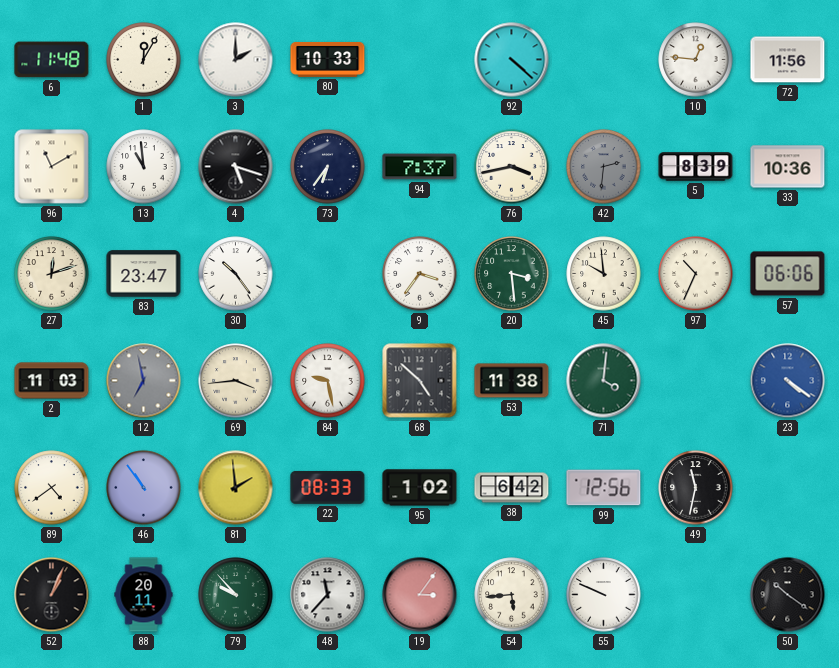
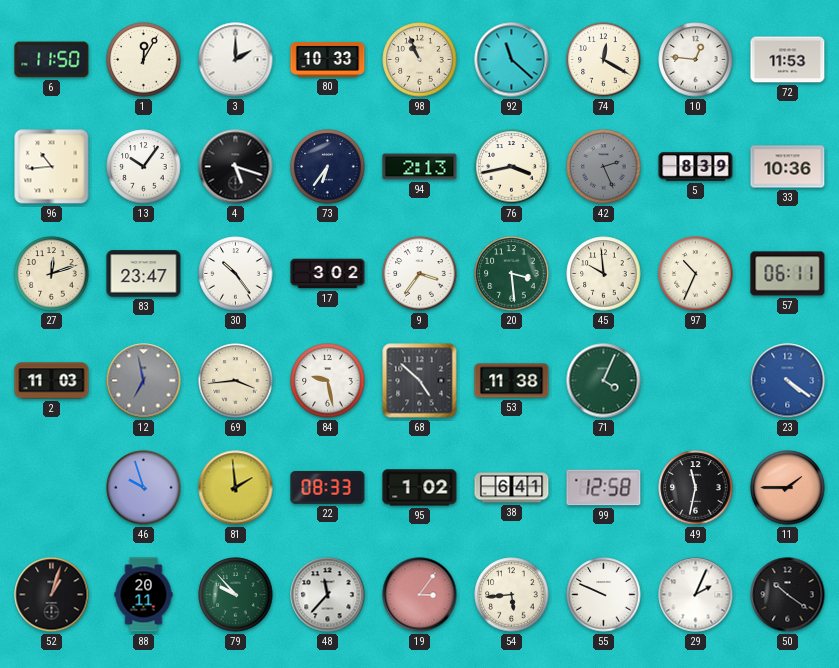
6: 11:48 -> 11:50 (52, 60)
98: none -> 10:56 (420, 60)
92: 4:22 -> 11:22 (512, 60)
74: none -> 12:20 (604, 60)
72: 11:56 -> 11:53 (788, 60)
96: 11:10 -> 10:44 (52, 167)
13: 10:59 -> 10:06 (144, 167)
94: 7:37 -> 2:13 (420, 167)
42: 2:31 -> 2:26 (604, 167)
17: none -> 3:02 (328, 274)
57: 06:06 -> 06:11 (788, 274)
71: 4:01 -> 4:04 (604, 381)
89: 4:39 -> none (52, 488)
46: 10:54 -> 9:57 (144, 488)
38: 6:42 -> 6:41 (512, 488)
99: 12:56 -> 12:58 (604, 488)
11: none -> 1:45 (788, 488)
52: 1:04 -> 1:03 (52, 595)
29: none -> 2:04 (696, 595)
